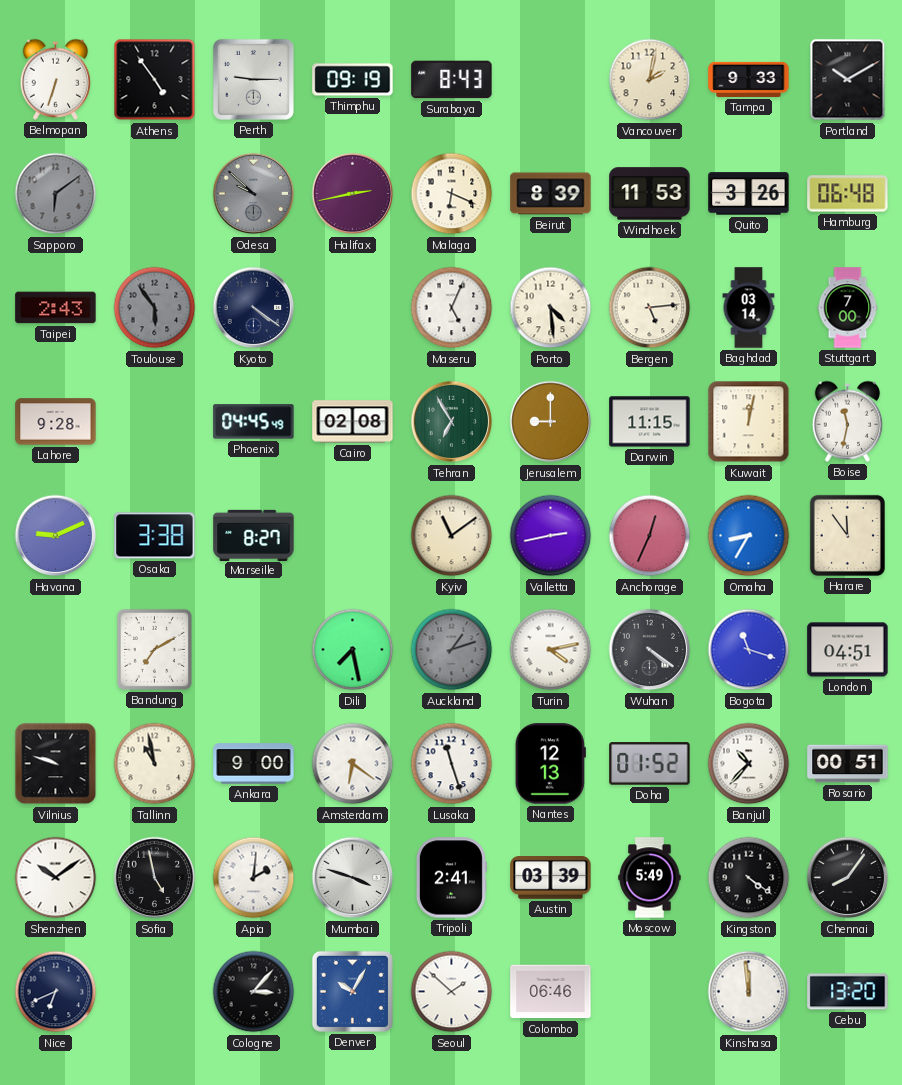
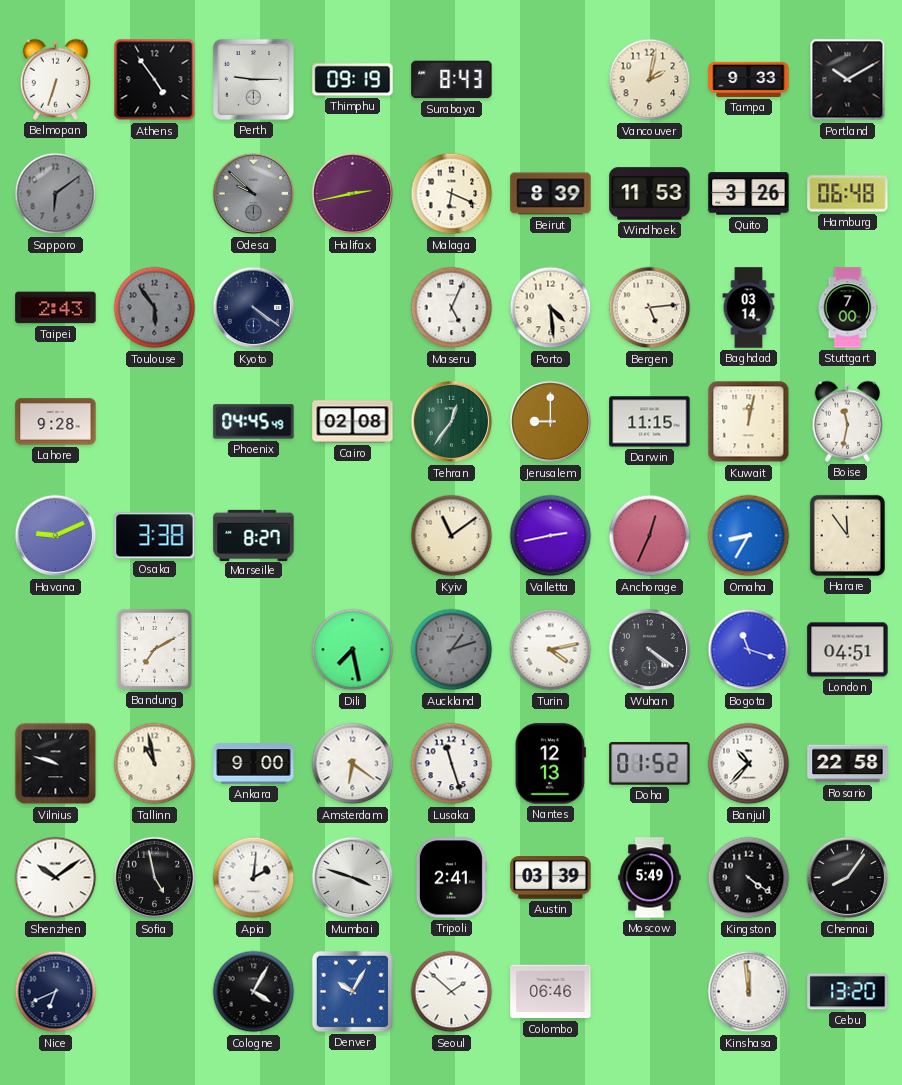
Tehran: 6:55 -> 12:36 (452, 422)
Rosario: 00:51 -> 22:58 (848, 764)
Cologne: 3:07 -> 4:05 (254, 992)
